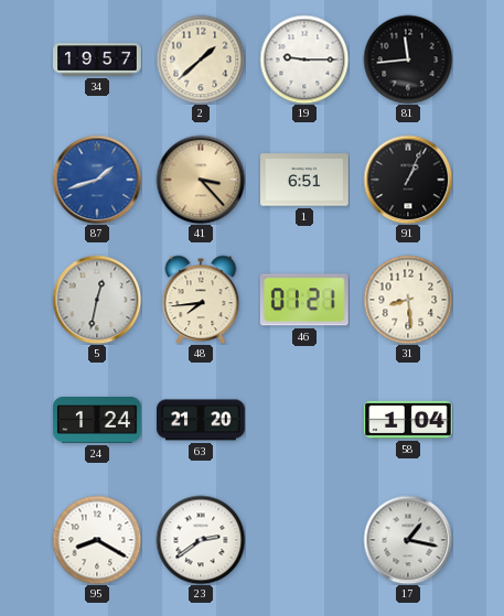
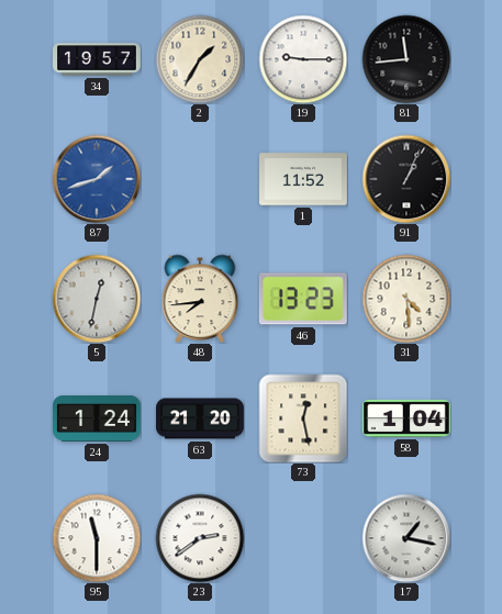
2: 1:38 -> 1:35 (200, 59)
41: 3:23 -> none (201, 180)
1: 6:51 -> 11:52 (304, 179)
46: 01:21 -> 13:23 (303, 299)
31: 8:29 -> 4:29 (406, 299)
73: none -> 12:28 (303, 418)
95: 8:20 -> 11:30 (97, 538)
